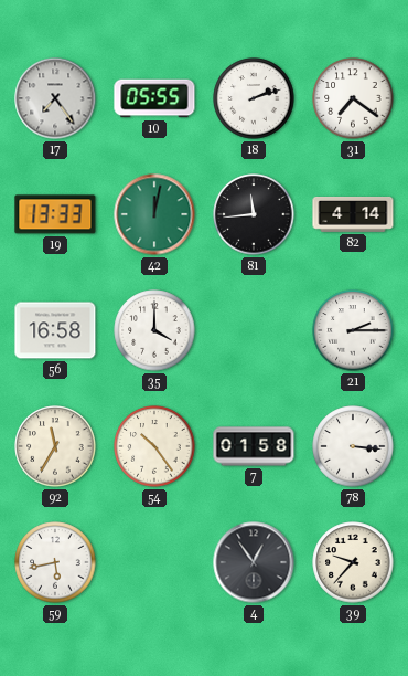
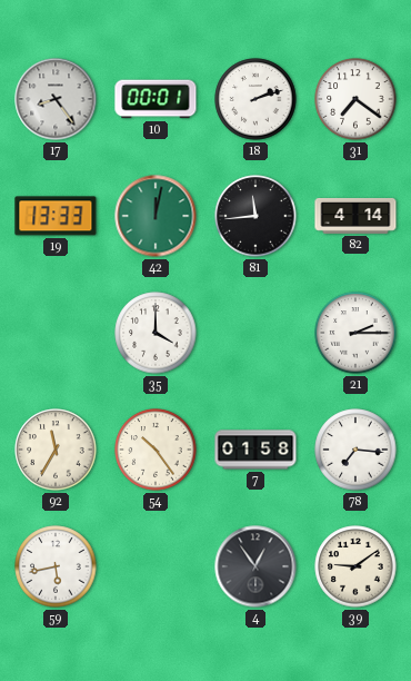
17: 7:24 -> 8:24 (56, 99)
10: 05:55 -> 00:01 (156, 99)
56: 16:58 -> none (55, 330)
78: 3:16 -> 7:16 (355, 450)
39: 9:37 -> 9:09 (355, 566)
